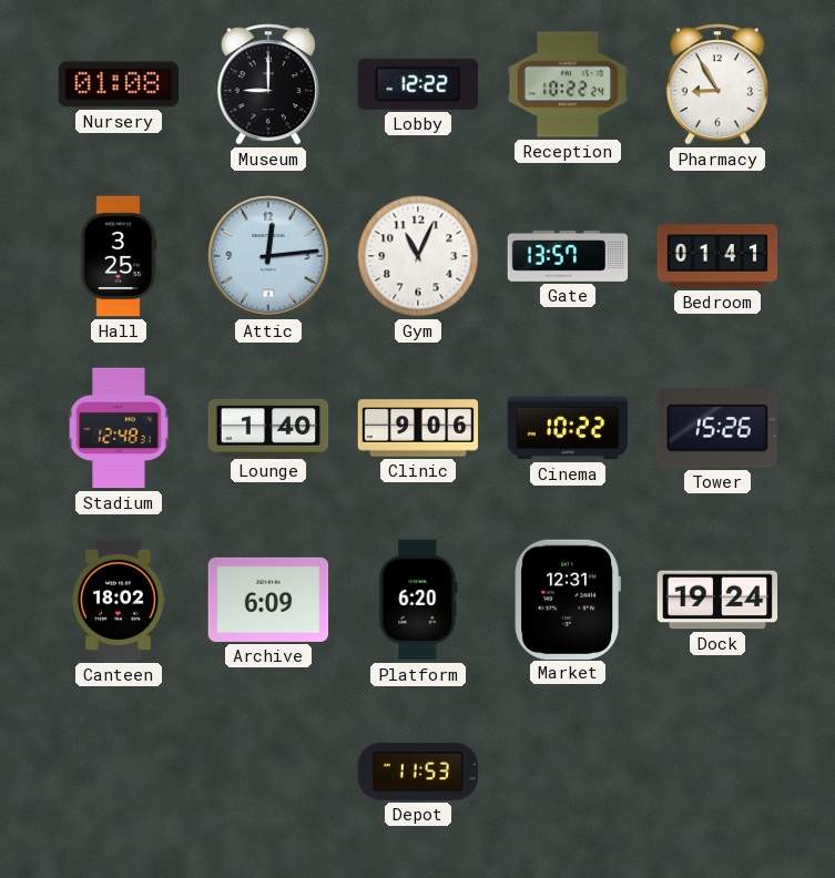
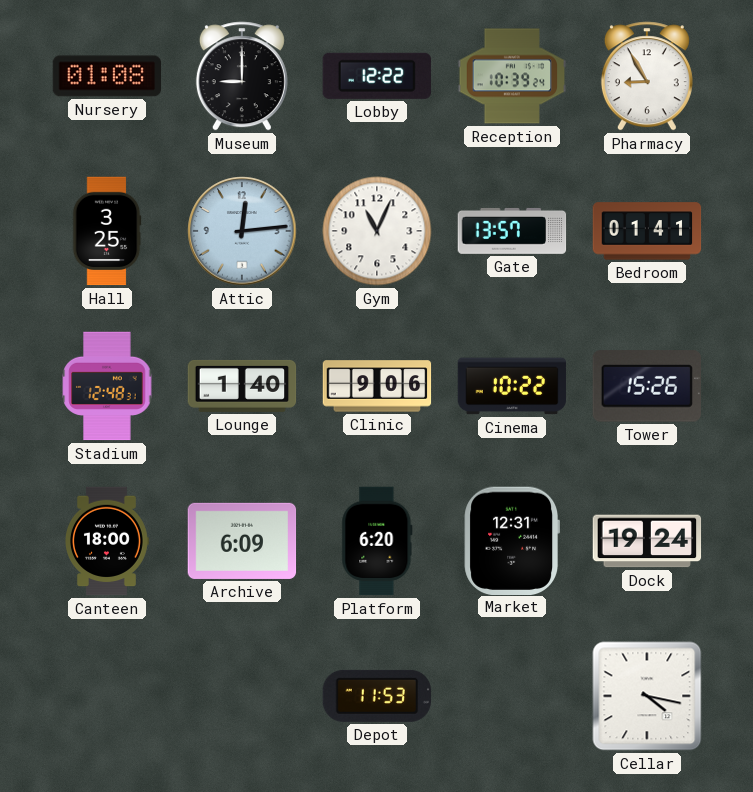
Reception: 10:22 -> 10:39 (512, 76)
Canteen: 18:02 -> 18:00 (107, 541)
Cellar: none -> 4:17 (647, 696)
